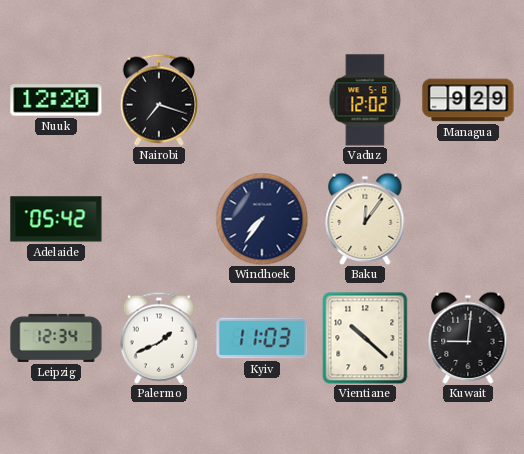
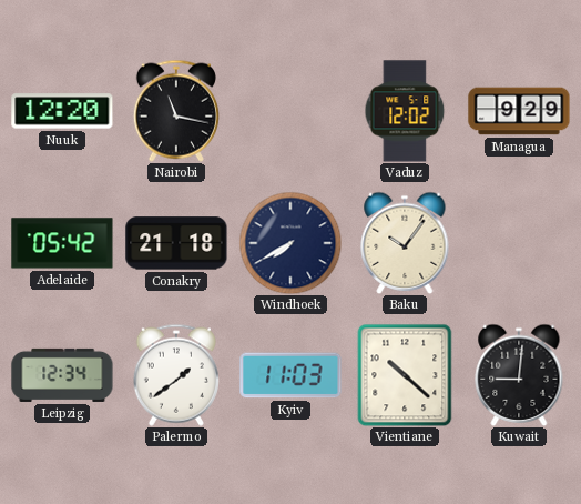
Nairobi: 7:18 -> 11:17 (176, 111)
Conakry: none -> 21:18 (176, 243)
Windhoek: 7:36 -> 7:40 (290, 243)
Baku: 12:06 -> 10:06 (405, 243)
Palermo: 1:41 -> 1:39 (176, 375)
